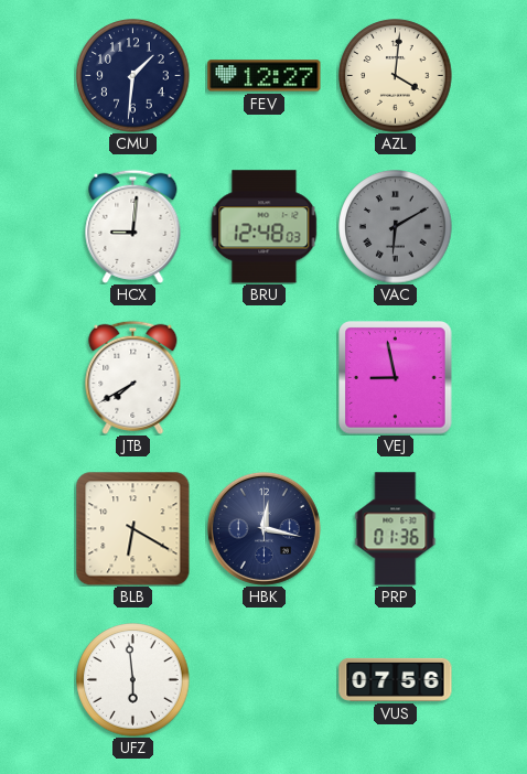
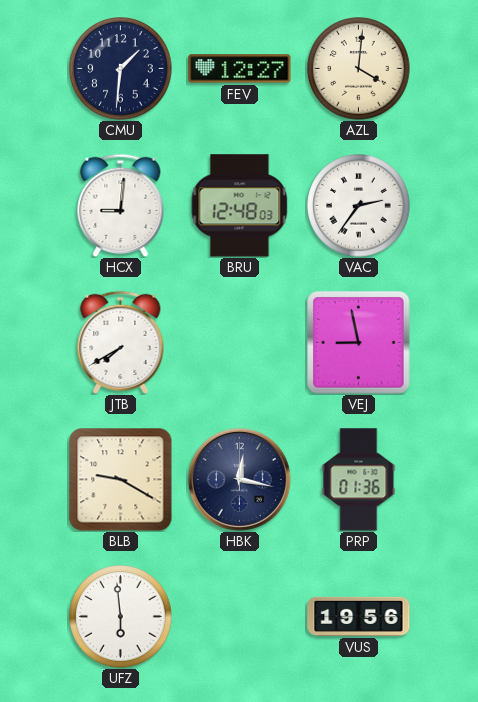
VAC: 6:10 -> 2:36 (359, 206)
VAC dial: grey -> white (359, 206)
BLB: 6:20 -> 9:20 (120, 479)
VUS: 07:56 -> 19:56 (359, 616)
